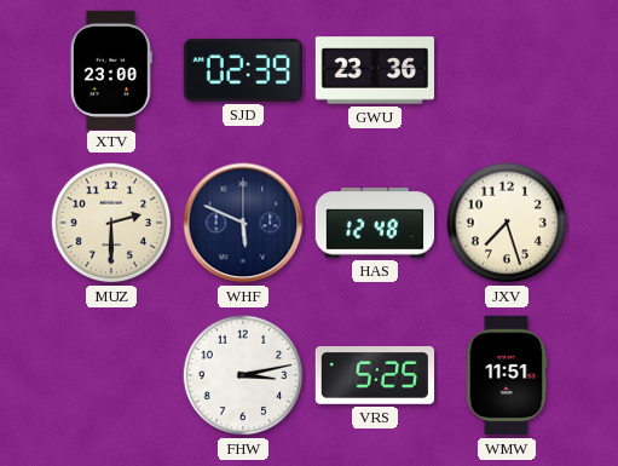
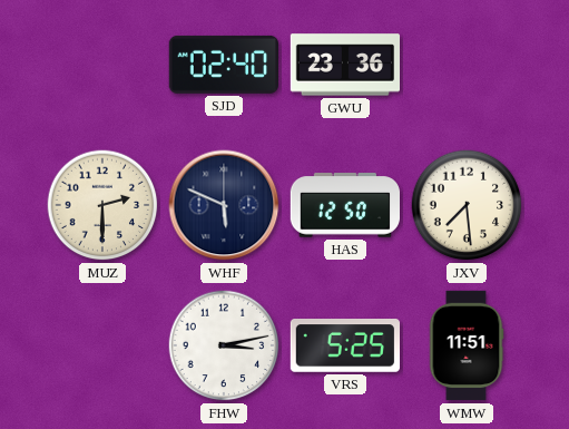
XTV: 23:00 -> none (111, 69)
SJD: 02:39 -> 02:40 (223, 65)
HAS: 12:48 -> 12:50 (344, 205)
JXV: 7:27 -> 7:29 (467, 205)
